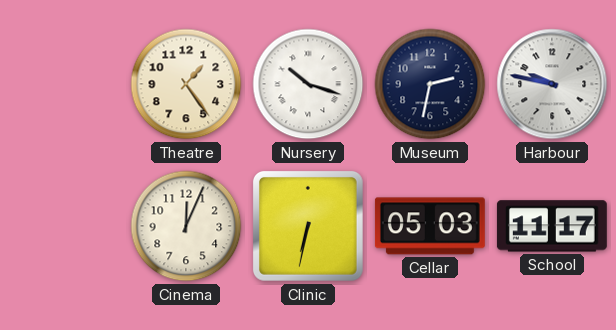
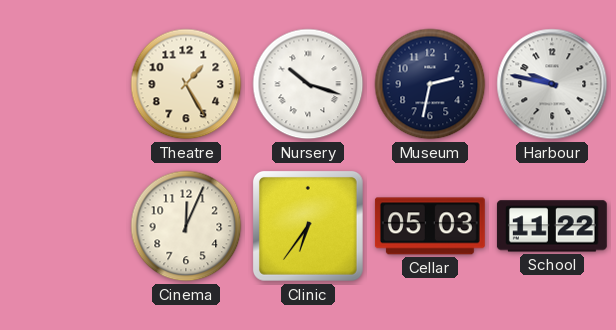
Theatre: 1:24 -> 1:25 (186, 84)
Clinic: 6:32 -> 6:36 (308, 226)
School: 11:17 -> 11:22 (552, 226)
